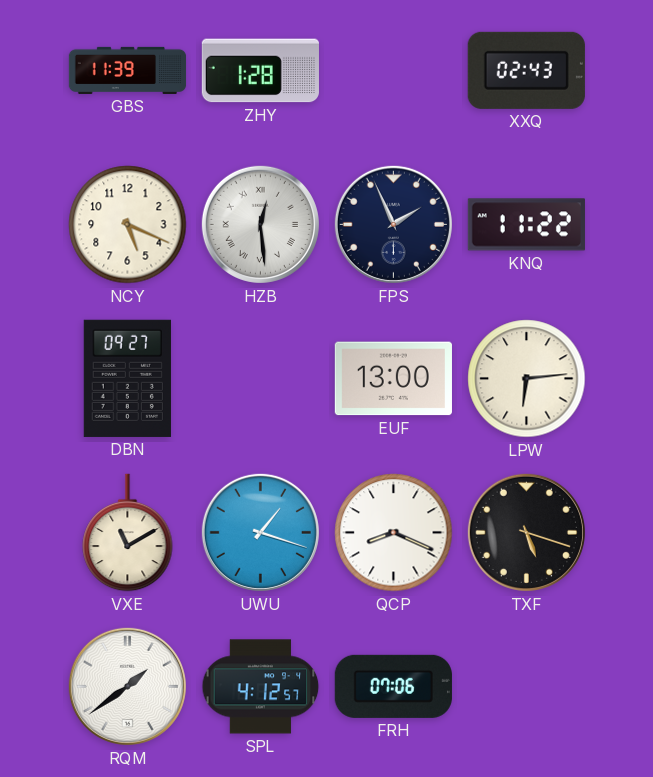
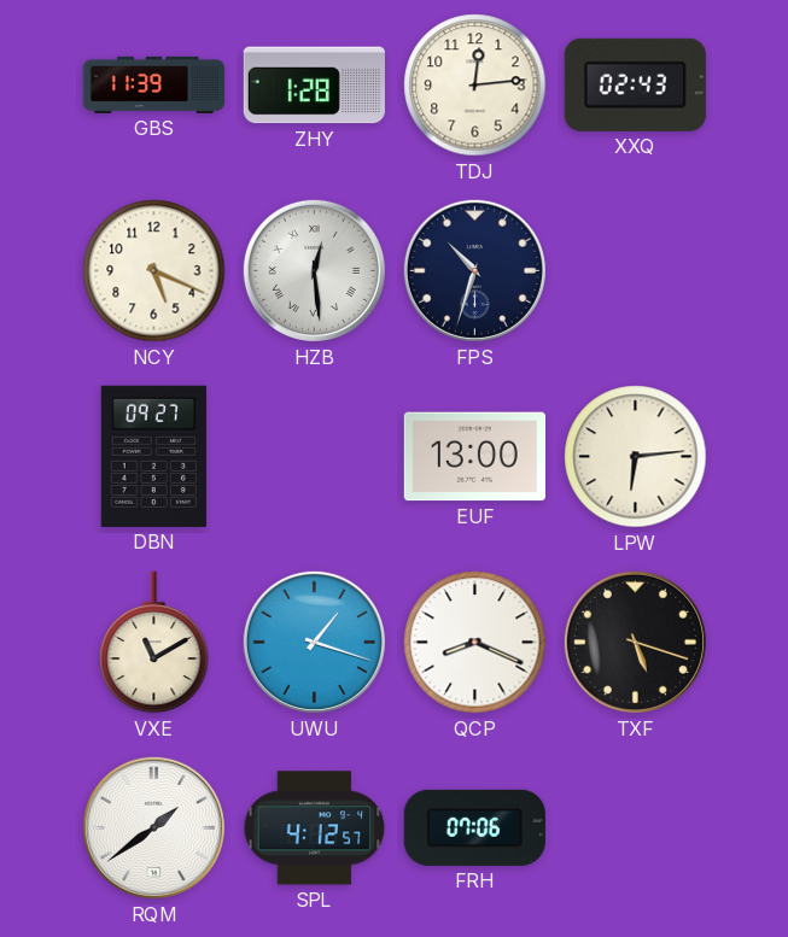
TDJ: none -> 12:14 (475, 86)
FPS: 1:56 -> 10:33 (474, 270)
KNQ: 11:22 -> none (526, 225)
